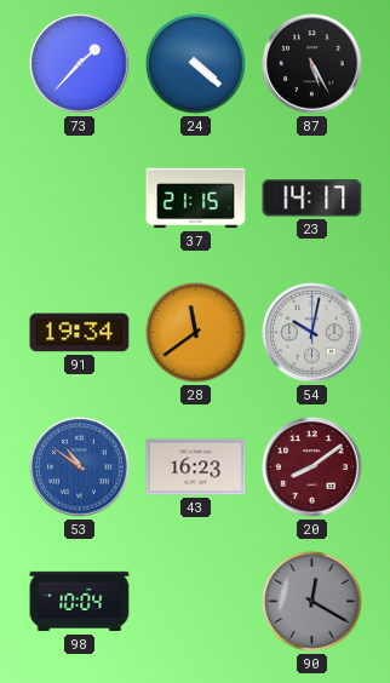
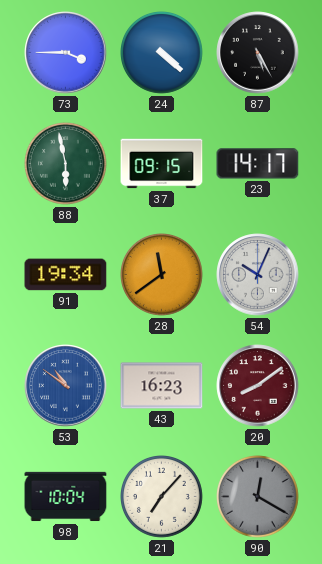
73: 1:37 -> 3:45 (66, 53)
88: none -> 5:58 (66, 164)
37: 21:15 -> 09:15 (162, 164)
54: 10:02 -> 10:04 (258, 275)
21: none -> 7:07 (162, 497)
